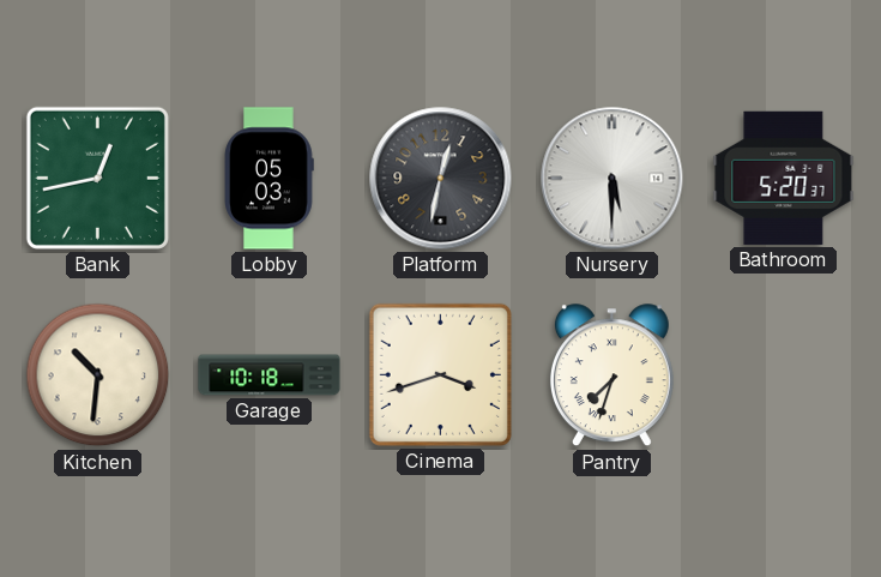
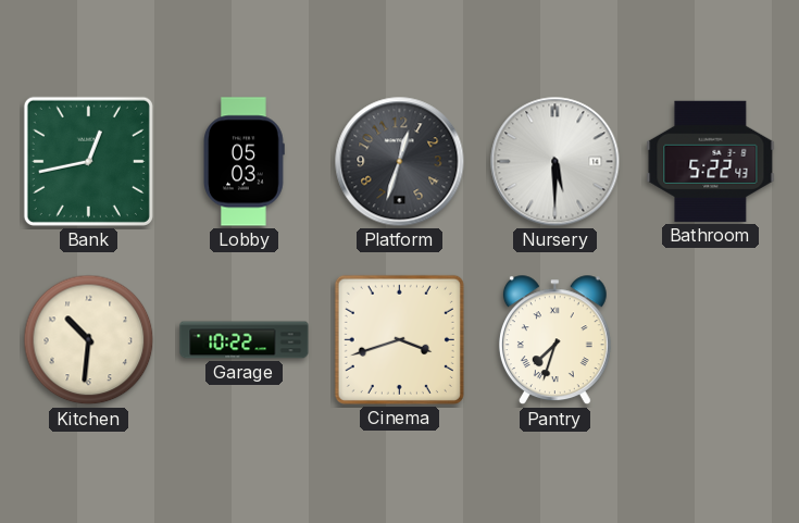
Platform: 12:32 -> 12:33 (400, 162)
Bathroom: 5:20 -> 5:22 (711, 161)
Garage: 10:18 -> 10:22 (245, 340)
